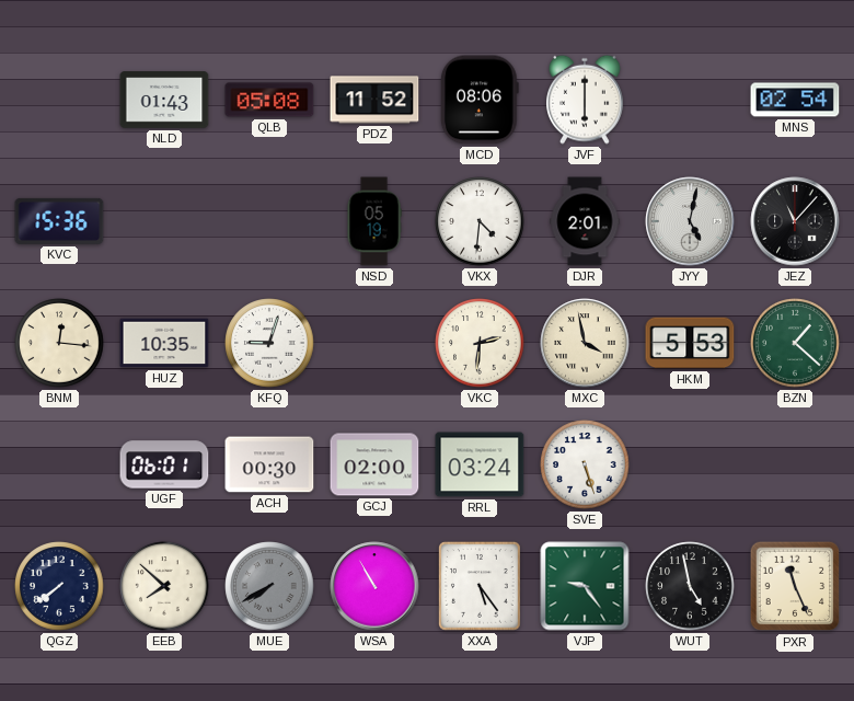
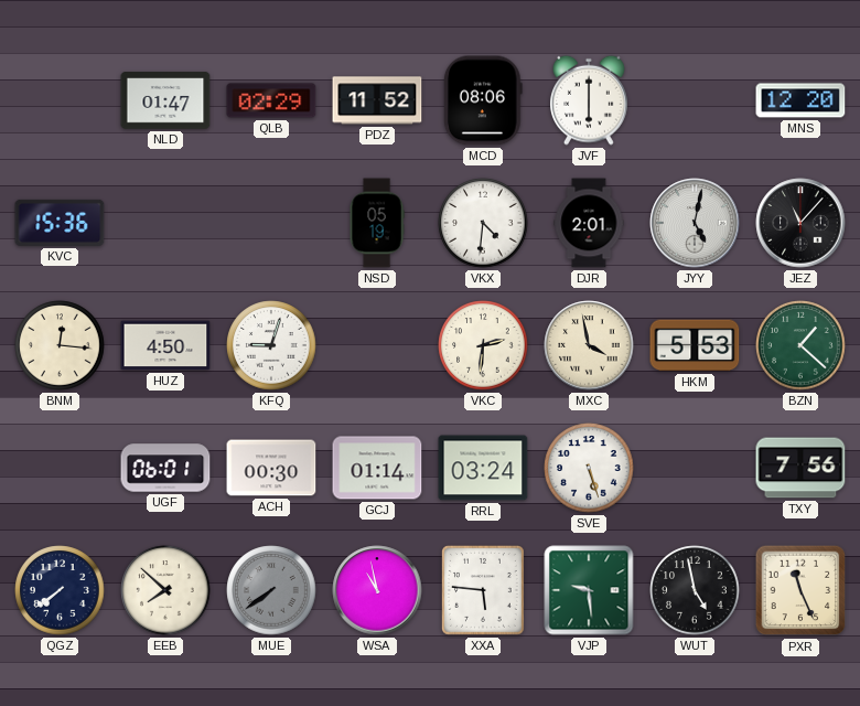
NLD: 01:43 -> 01:47 (165, 100)
QLB: 05:08 -> 02:29 (271, 100)
MNS: 02:54 -> 12:20 (800, 100)
HUZ: 10:35 -> 4:50 (165, 345)
GCJ: 02:00 -> 01:14 (377, 468)
TXY: none -> 7:56 (800, 468)
MUE: 7:40 -> 7:39 (271, 590)
WSA: 10:55 -> 10:58 (377, 590)
XXA: 5:24 -> 5:46 (483, 591)
VJP: 9:24 -> 9:29 (589, 590)
